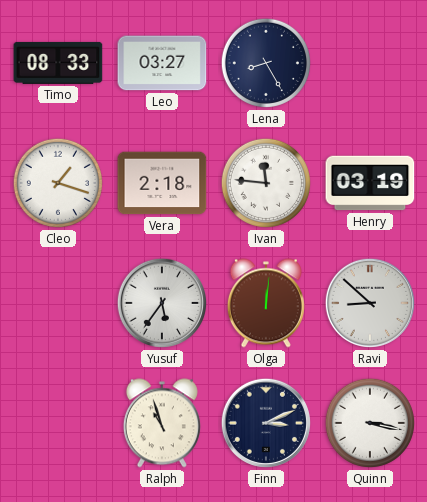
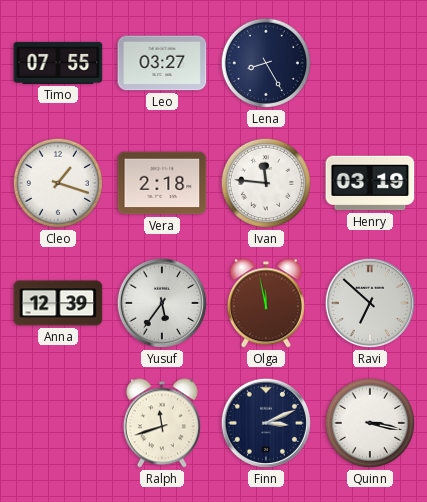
Timo: 08:33 -> 07:55 (58, 63)
Anna: none -> 12:39 (58, 303)
Olga: 12:01 -> 11:58 (266, 303)
Ravi: 8:52 -> 6:52 (370, 303)
Ralph: 10:57 -> 11:42 (162, 423)
